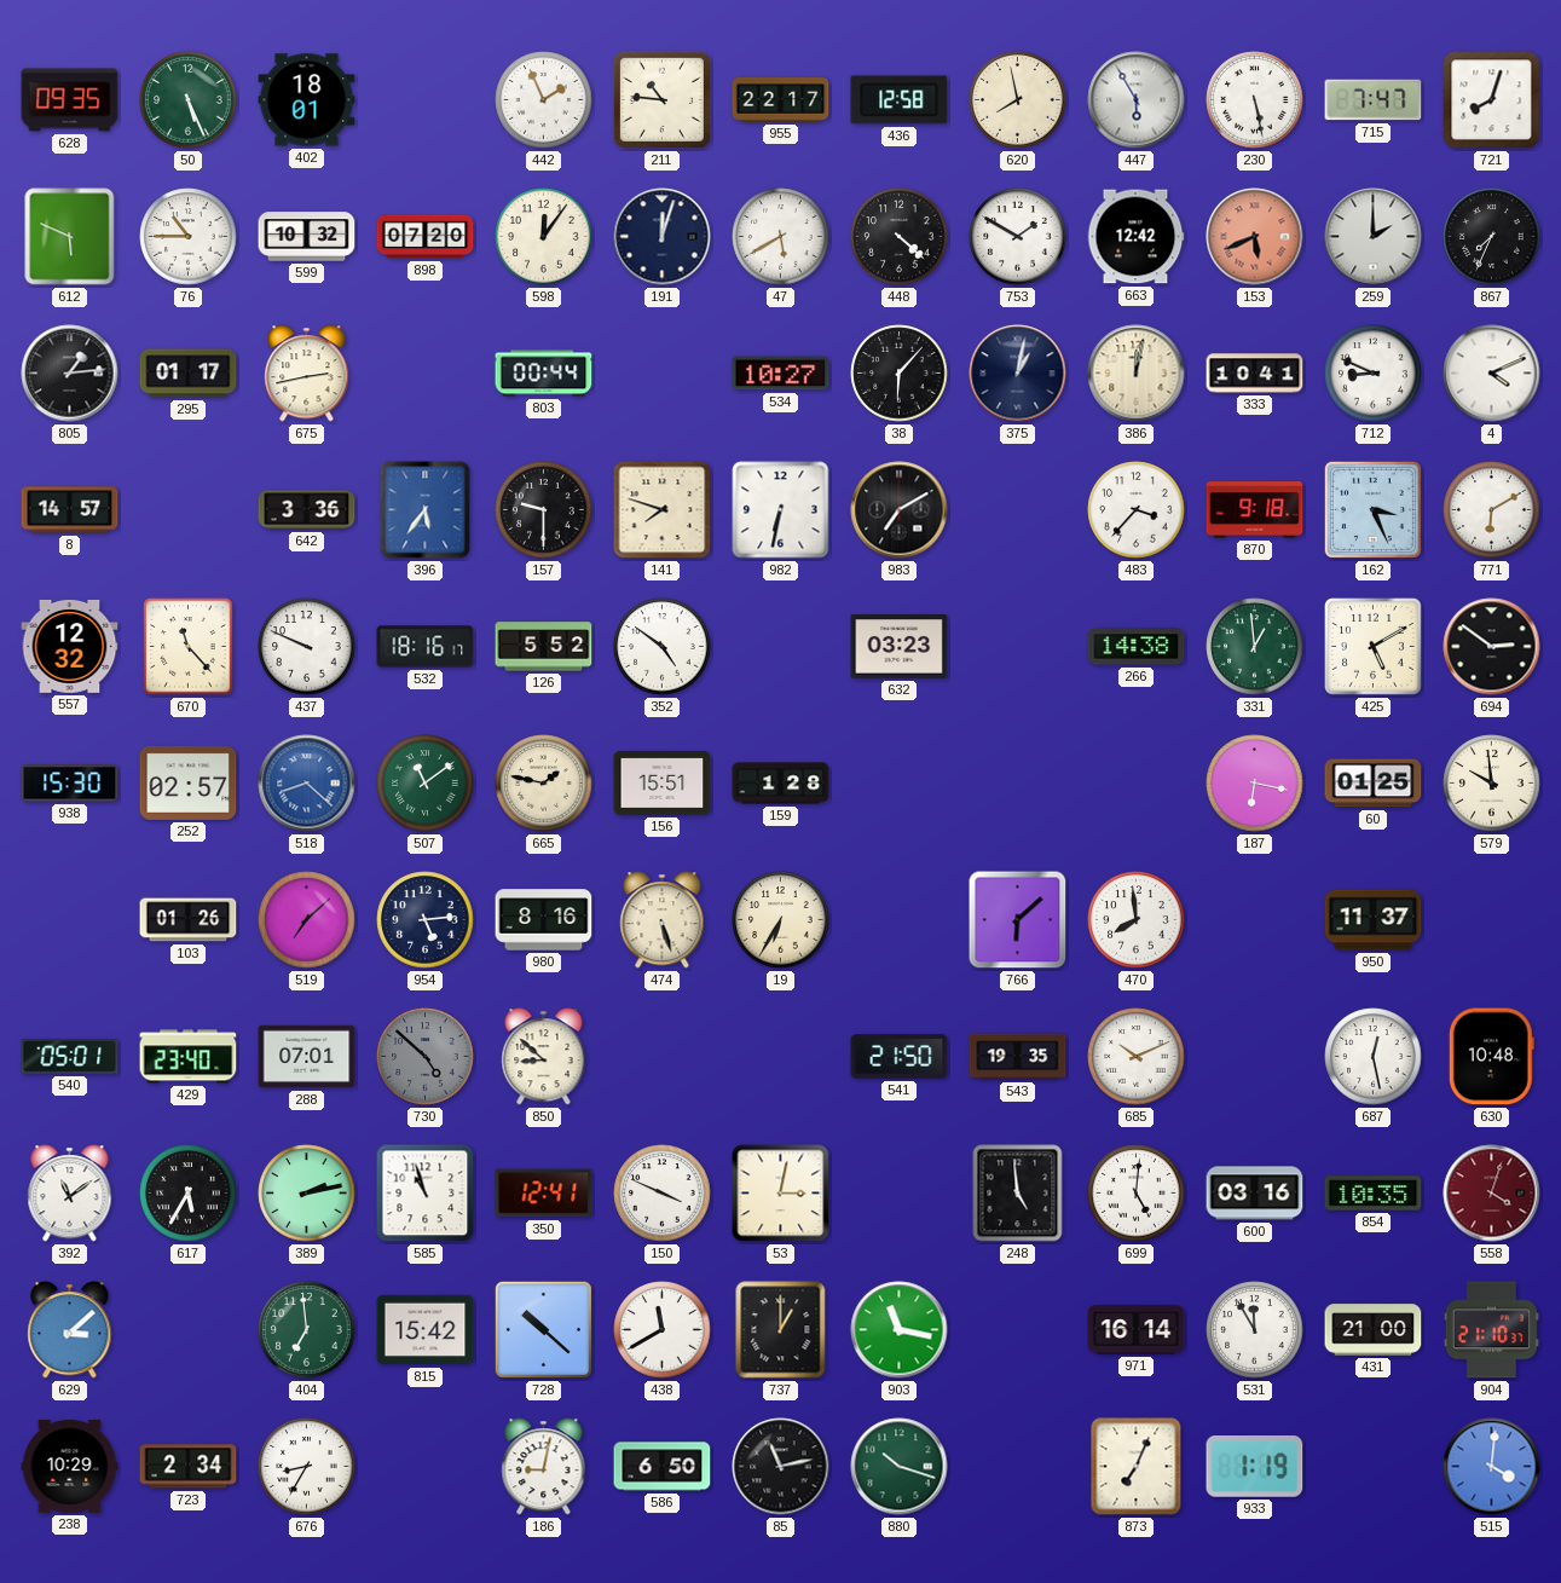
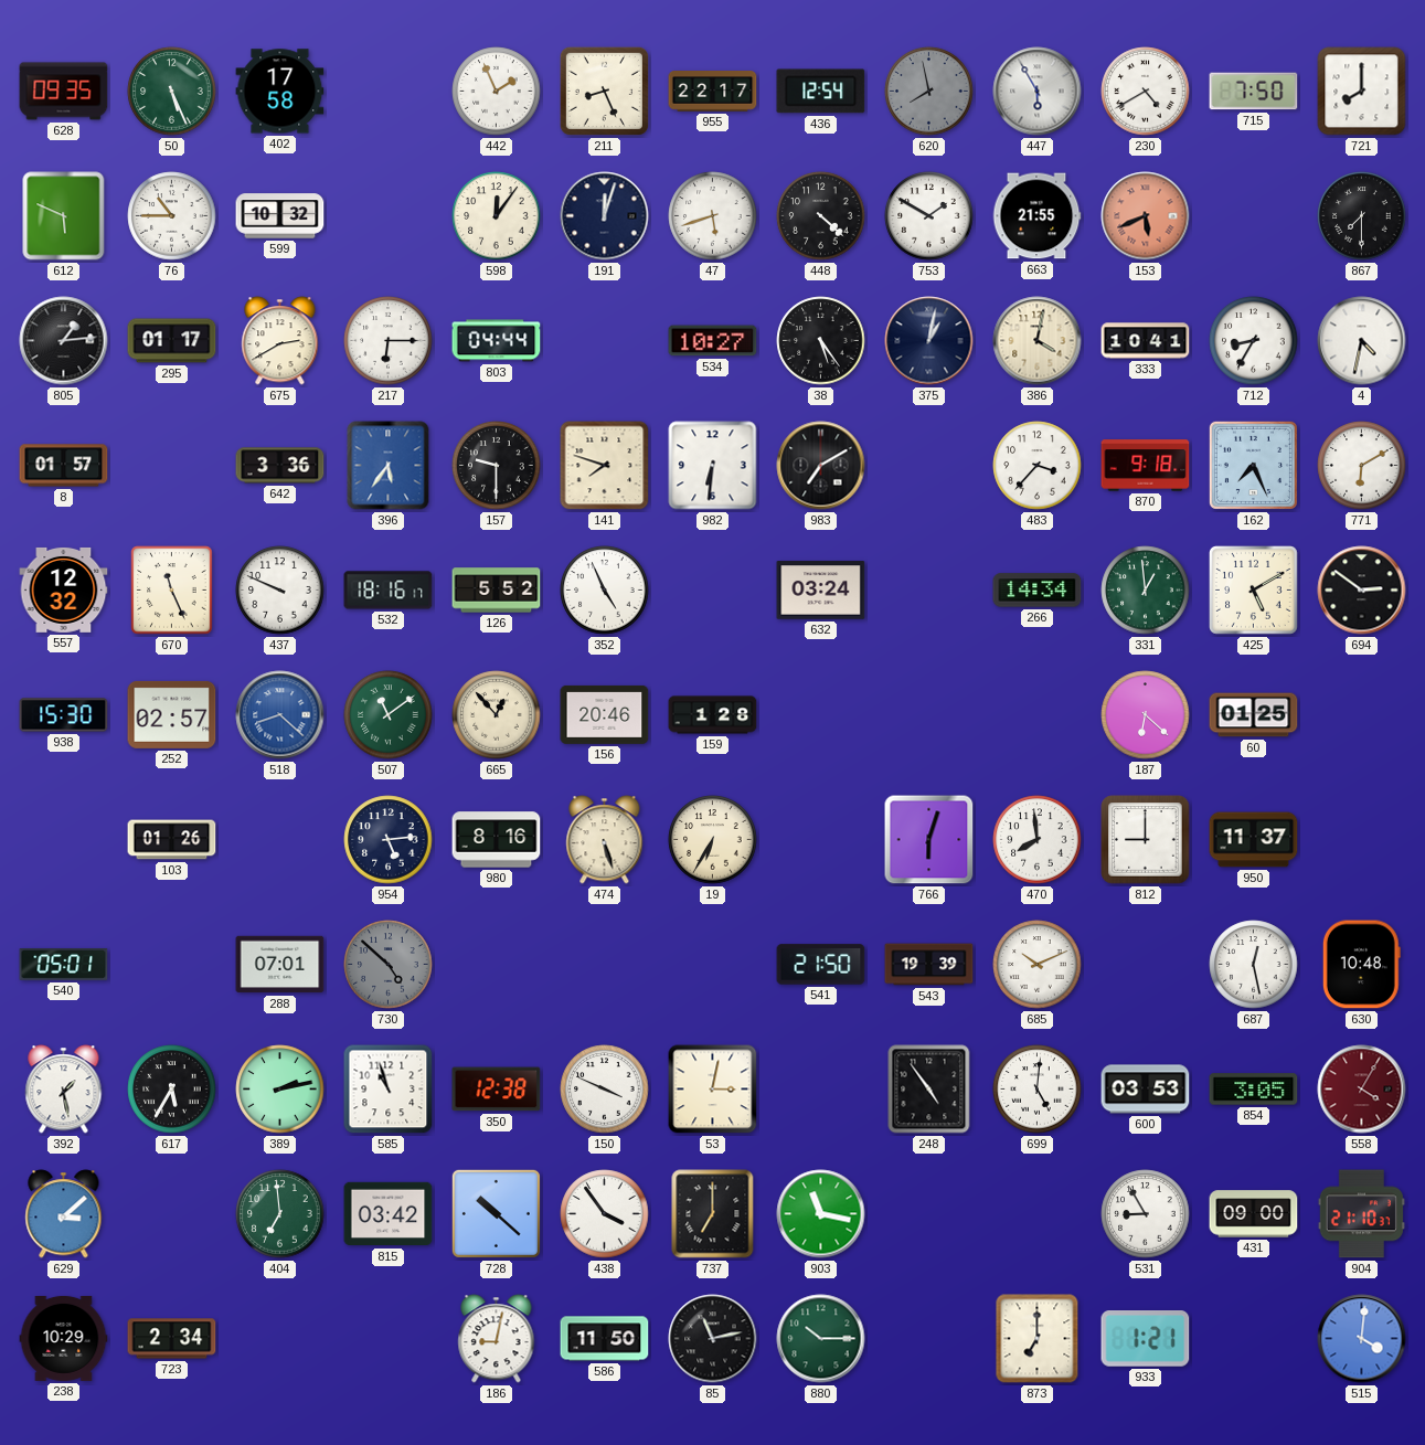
402: 18:01 -> 17:58 (280, 92)
211: 10:46 -> 8:26 (604, 91)
436: 12:58 -> 12:54 (821, 92)
620 dial: cream -> grey (929, 92)
230: 5:28 -> 4:40 (1146, 92)
715: 7:47 -> 7:50 (1254, 92)
721: 8:03 -> 8:00 (1362, 92)
898: 07:20 -> none (426, 237)
47: 5:40 -> 5:42 (713, 216)
663: 12:42 -> 21:55 (1036, 216)
259: 2:00 -> none (1374, 237)
867: 7:34 -> 7:30 (1362, 216)
675: 2:43 -> 2:40 (280, 341)
217: none -> 6:15 (389, 341)
803: 00:44 -> 04:44 (497, 341)
38: 6:07 -> 5:24 (821, 341)
386: 12:02 -> 4:02 (1038, 341)
712: 8:49 -> 8:35 (1254, 341)
4: 4:11 -> 4:32 (1362, 341)
8: 14:57 -> 01:57 (64, 466)
982: 6:32 -> 6:31 (713, 466)
162: 3:26 -> 7:26 (1253, 465)
670: 11:23 -> 11:26 (172, 591)
352: 4:51 -> 4:56 (605, 591)
632: 03:23 -> 03:24 (821, 591)
266: 14:38 -> 14:34 (1038, 591)
665: 1:47 -> 12:53 (497, 715)
156: 15:51 -> 20:46 (605, 714)
187: 6:17 -> 6:22 (1146, 715)
579: 9:59 -> none (1492, 784)
519: 7:08 -> none (307, 920)
766: 6:08 -> 6:03 (929, 840)
812: none -> 9:00 (1146, 840)
429: 23:40 -> none (189, 1057)
850: 8:52 -> none (544, 1057)
543: 19:35 -> 19:39 (929, 965)
392: 11:09 -> 1:28 (64, 1090)
350: 12:41 -> 12:38 (497, 1090)
248: 4:59 -> 4:54 (929, 1090)
600: 03:16 -> 03:53 (1146, 1090)
854: 10:35 -> 3:05 (1254, 1090)
558: 4:03 -> 4:05 (1362, 1090)
815: 15:42 -> 03:42 (389, 1214)
438: 11:40 -> 3:54 (605, 1214)
737: 1:00 -> 7:00 (713, 1214)
971: 16:14 -> none (1137, 1330)
531: 11:55 -> 8:55 (1146, 1214)
431: 21:00 -> 09:00 (1254, 1214)
676: 8:35 -> none (307, 1467)
586: 6:50 -> 11:50 (605, 1339)
880: 10:18 -> 10:15 (821, 1339)
873: 7:04 -> 7:00 (1038, 1339)
933: 1:19 -> 1:21 (1146, 1339)
